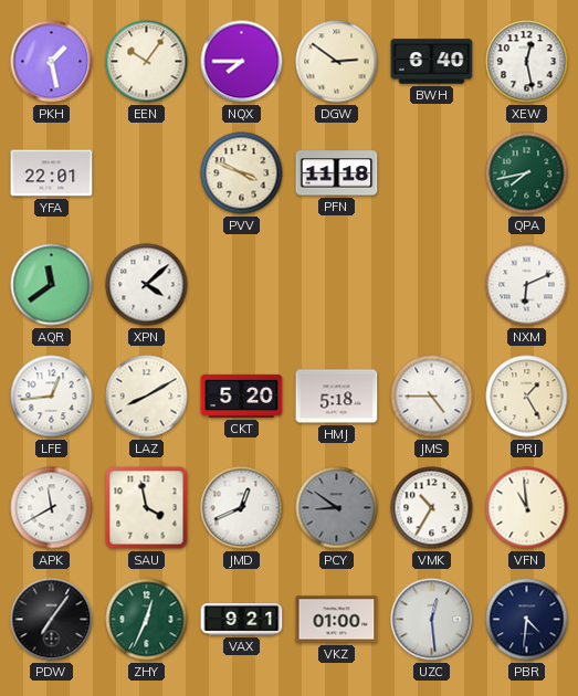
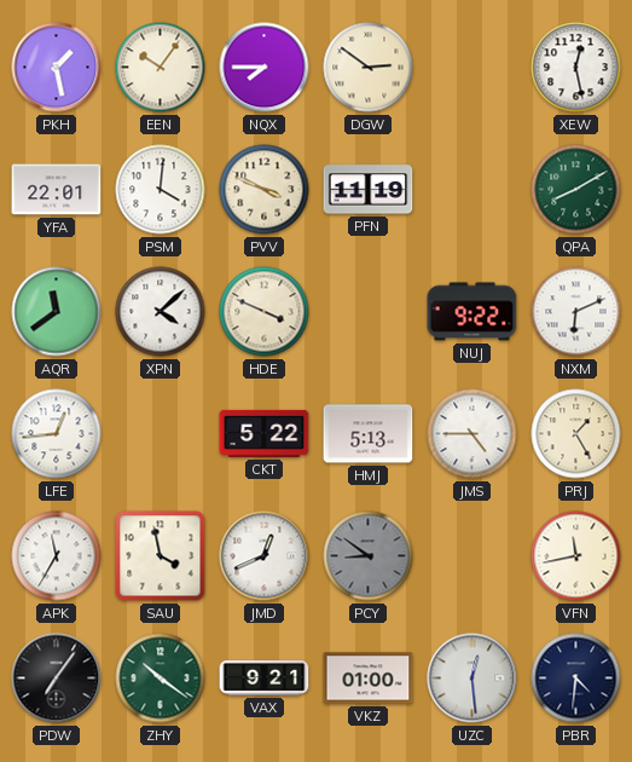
BWH: 6:40 -> none (432, 62)
PSM: none -> 4:01 (161, 190)
PFN: 11:18 -> 11:19 (369, 190)
QPA: 7:43 -> 8:10 (576, 190)
HDE: none -> 3:49 (265, 312)
NUJ: none -> 9:22 (472, 312)
LAZ: 8:10 -> none (147, 397)
CKT: 5:20 -> 5:22 (265, 433)
HMJ: 5:18 -> 5:13 (369, 434)
APK: 11:40 -> 11:35 (57, 556)
VMK: 10:35 -> none (432, 508)
VFN: 10:59 -> 11:43 (576, 556)
ZHY: 12:34 -> 10:21 (161, 679)
